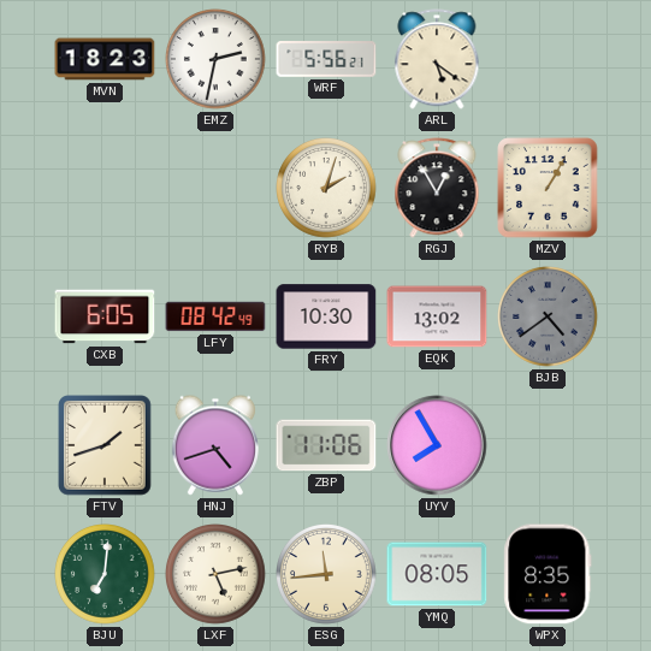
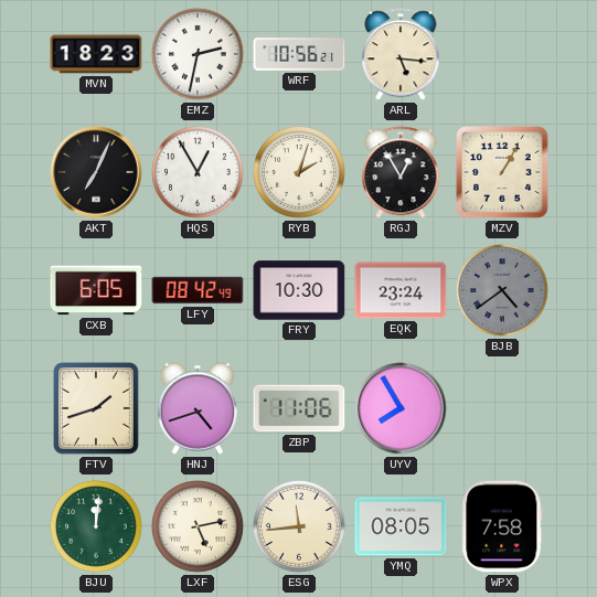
WRF: 5:56 -> 10:56 (299, 54)
ARL: 5:21 -> 5:16 (401, 54)
AKT: none -> 7:04 (96, 172)
HQS: none -> 12:55 (199, 173)
EQK: 13:02 -> 23:24 (401, 290)
BJU: 7:01 -> 12:01 (97, 527)
WPX: 8:35 -> 7:58 (502, 526)
